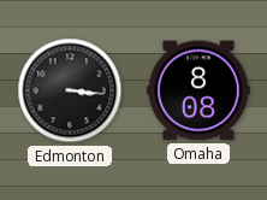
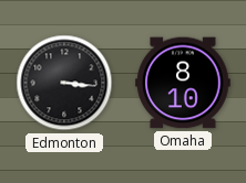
Omaha: 8:08 -> 8:10 (183, 83)
